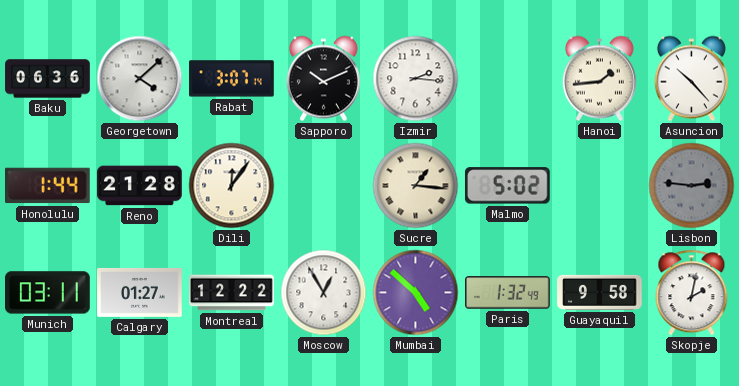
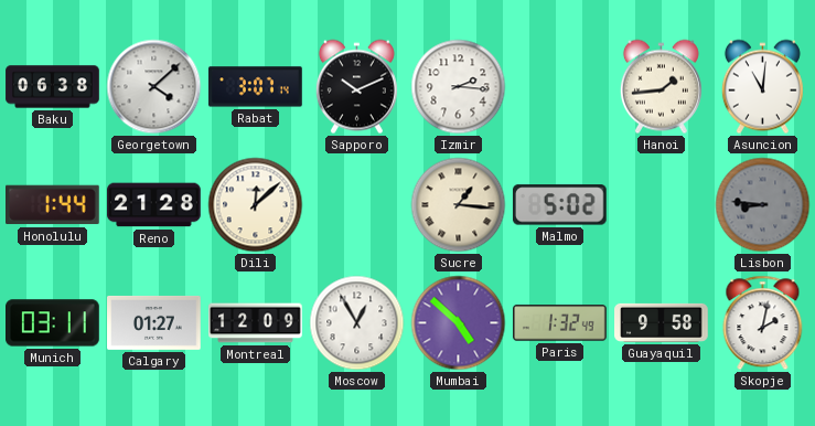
Baku: 06:36 -> 06:38 (53, 87)
Asuncion: 10:23 -> 11:01 (762, 87)
Dili: 12:06 -> 12:08 (256, 205)
Lisbon: 2:46 -> 8:46 (763, 205)
Montreal: 12:22 -> 12:09 (256, 323)
